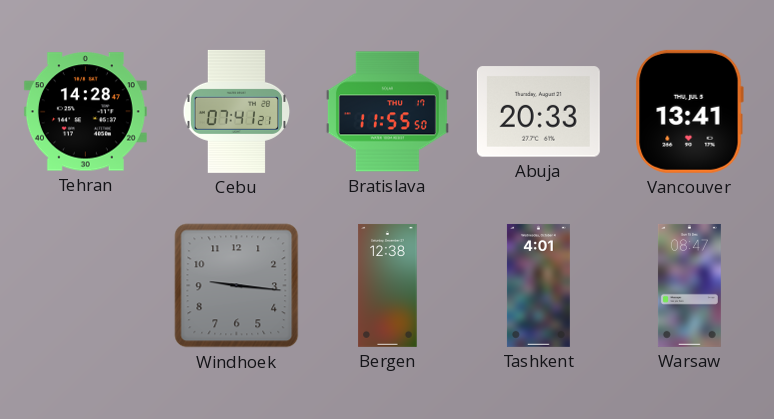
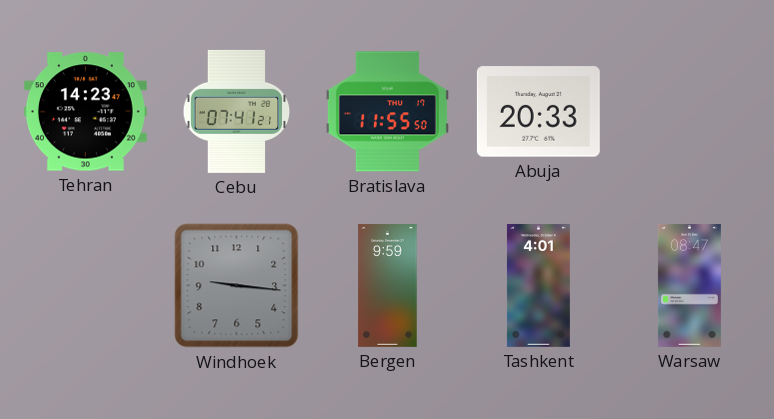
Tehran: 14:28 -> 14:23 (85, 112)
Vancouver: 13:41 -> none (689, 111)
Bergen: 12:38 -> 9:59 (388, 285)
